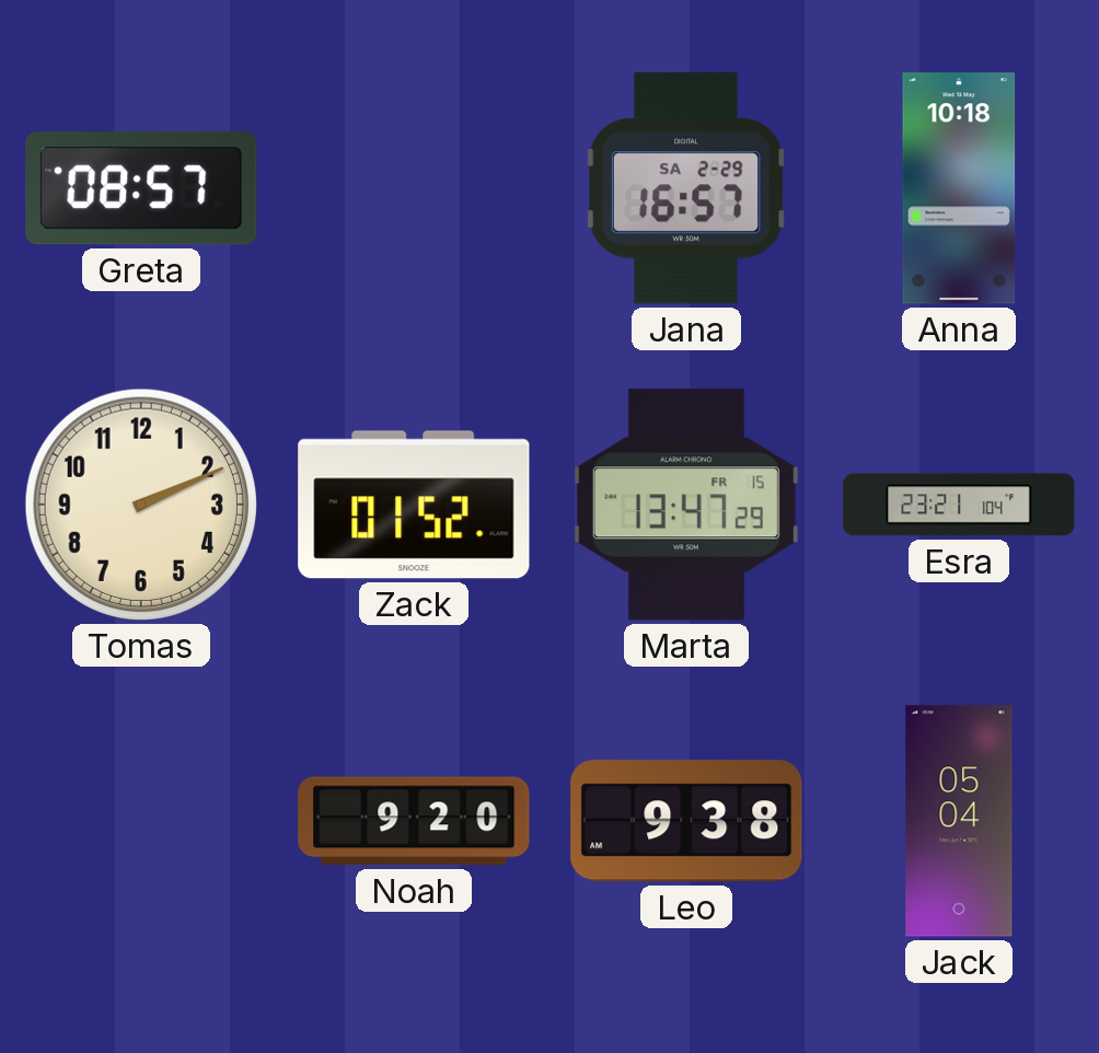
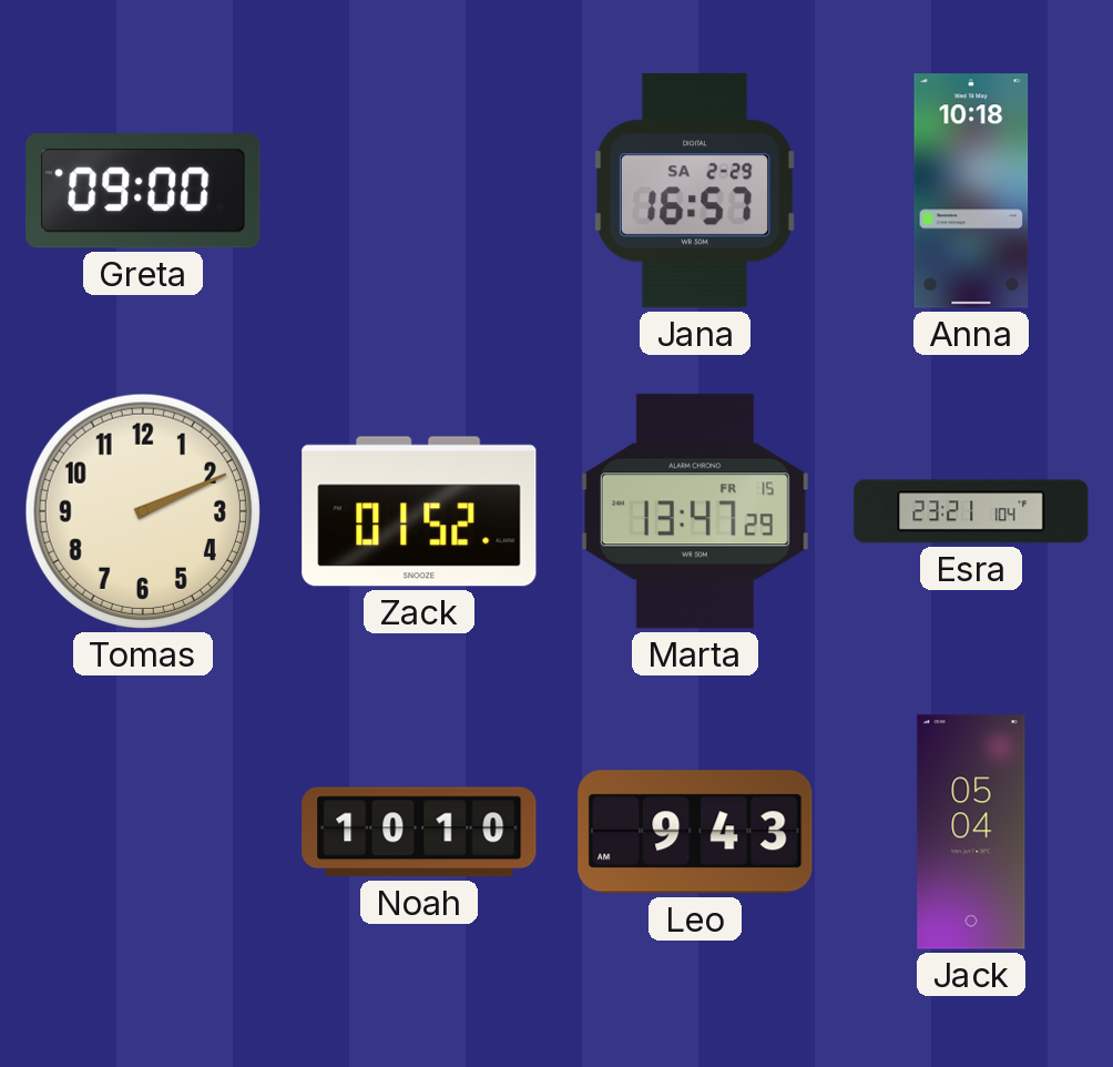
Greta: 08:57 -> 09:00 (143, 191)
Noah: 9:20 -> 10:10 (419, 832)
Leo: 9:38 -> 9:43 (695, 832)
